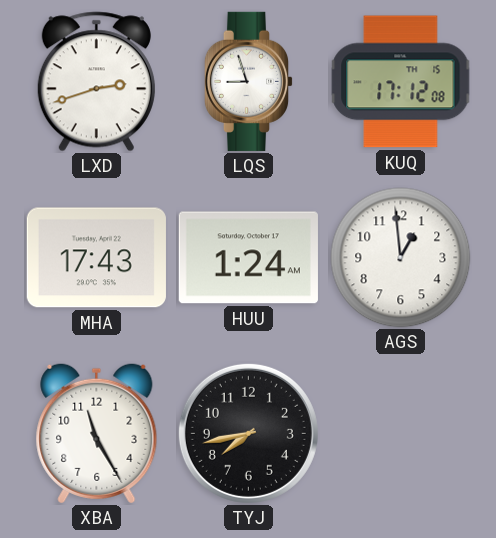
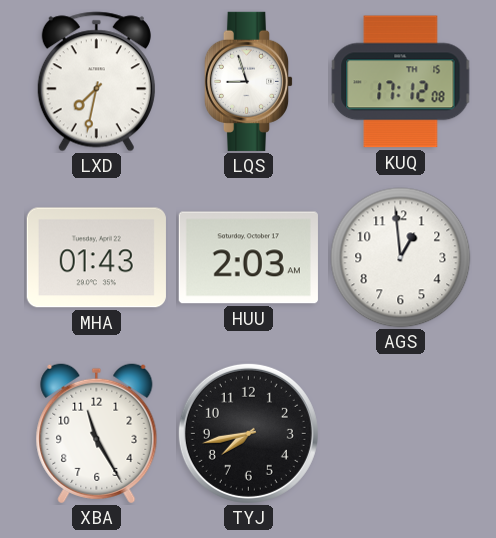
LXD: 2:42 -> 7:32 (96, 82)
MHA: 17:43 -> 01:43 (96, 258)
HUU: 1:24 -> 2:03 (248, 258)
